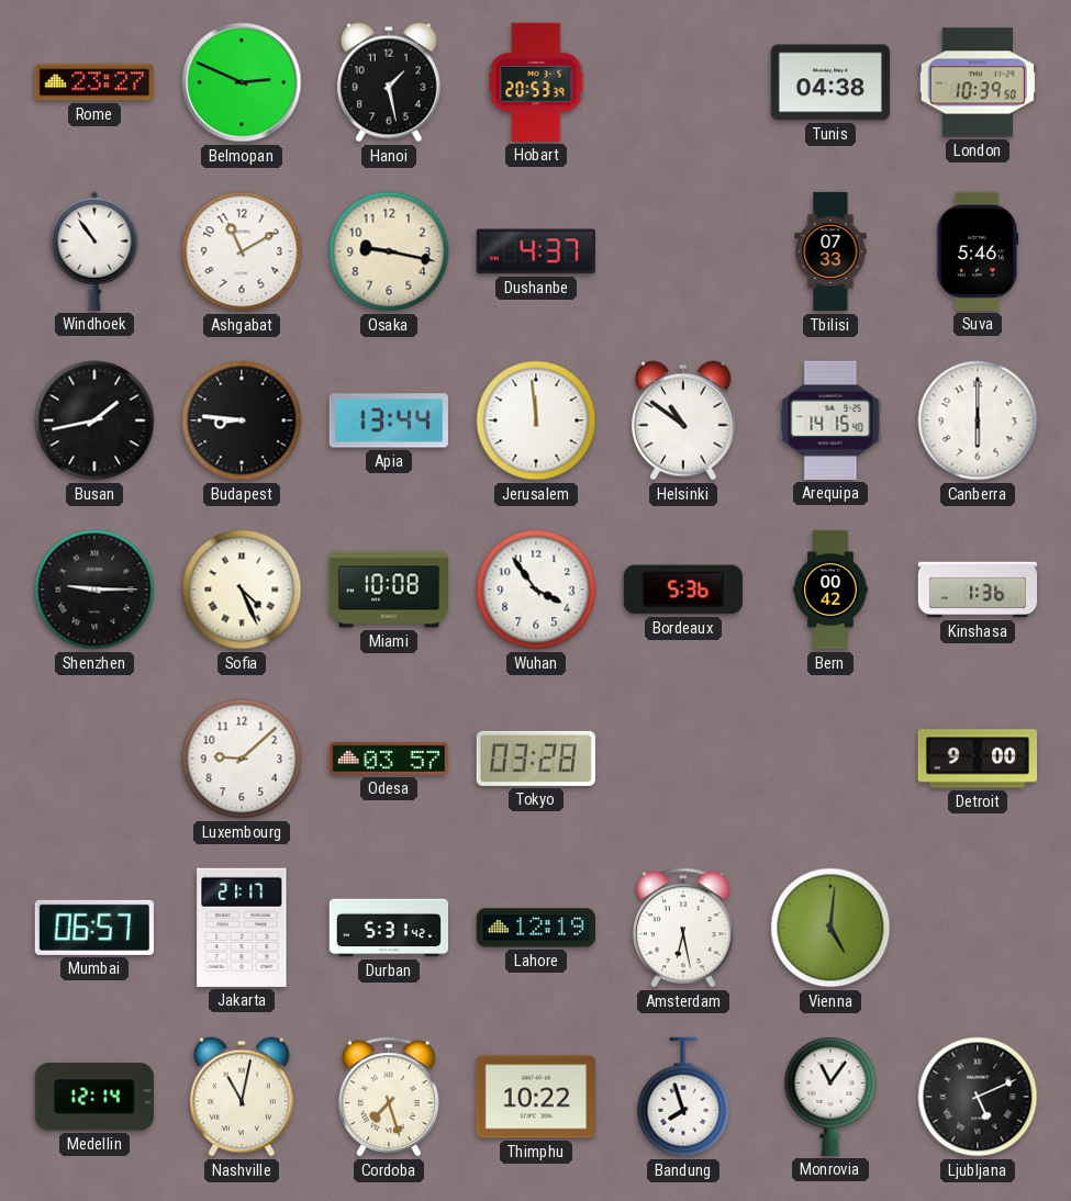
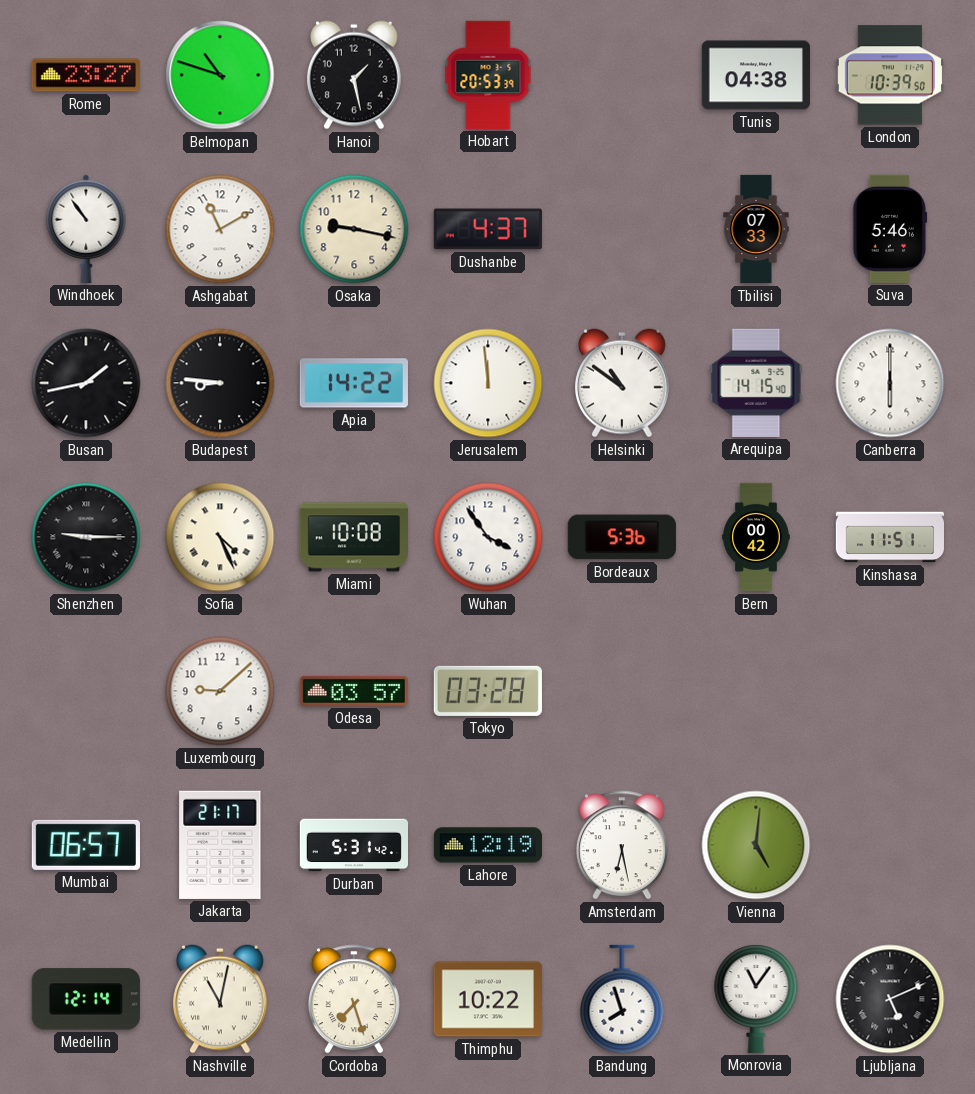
Belmopan: 2:49 -> 10:48 (220, 75)
Apia: 13:44 -> 14:22 (354, 383)
Kinshasa: 1:36 -> 11:51 (889, 537)
Detroit: 9:00 -> none (978, 759)
